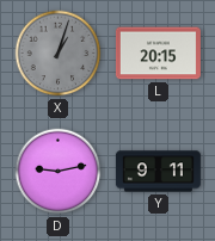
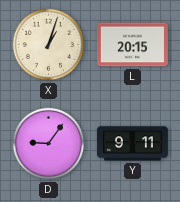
X dial: grey -> cream (49, 45)
D: 9:13 -> 9:06 (49, 144)
